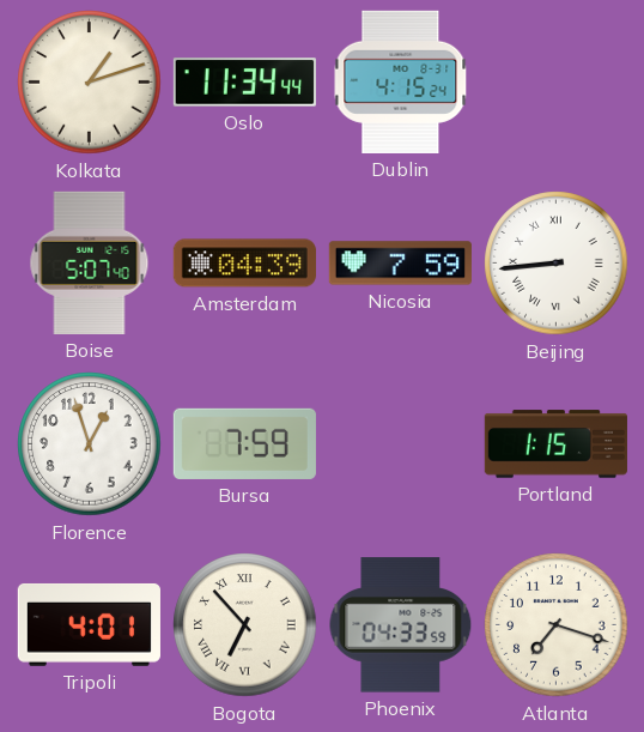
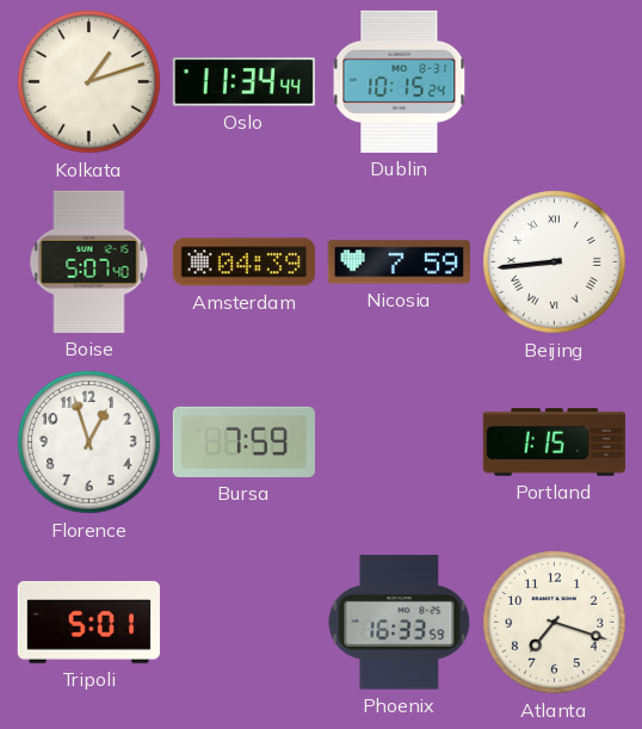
Dublin: 4:15 -> 10:15 (400, 81)
Tripoli: 4:01 -> 5:01 (88, 623)
Bogota: 6:53 -> none (245, 625)
Phoenix: 04:33 -> 16:33 (400, 623)
